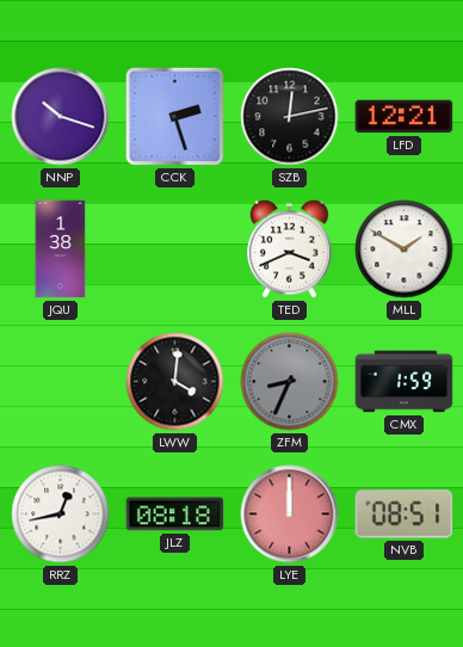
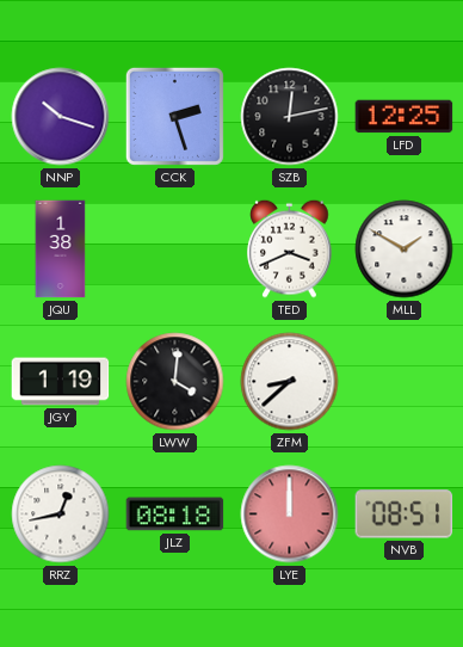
LFD: 12:21 -> 12:25 (405, 117)
JGY: none -> 1:19 (61, 382)
ZFM: 8:34 -> 8:38 (290, 382)
ZFM dial: grey -> white (290, 382)
CMX: 1:59 -> none (405, 382)
